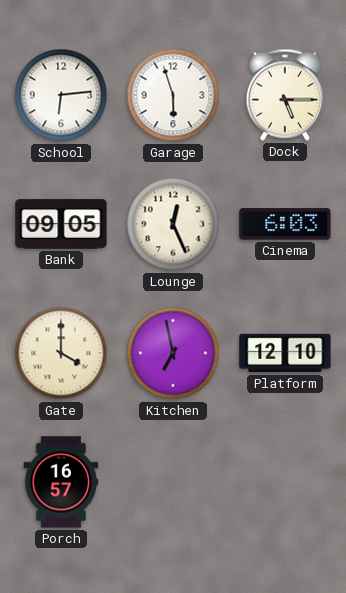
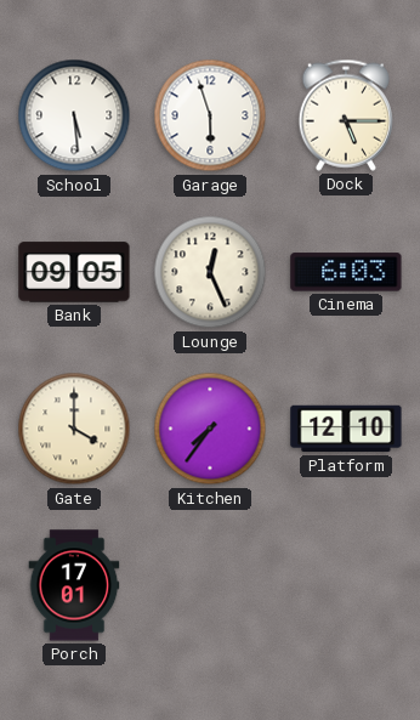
School: 6:14 -> 5:29 (74, 115)
Kitchen: 6:58 -> 7:36 (210, 429)
Porch: 16:57 -> 17:01 (74, 585)
